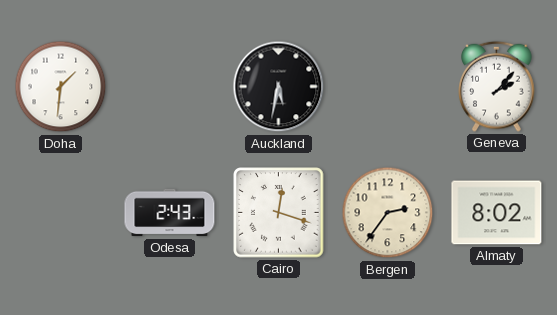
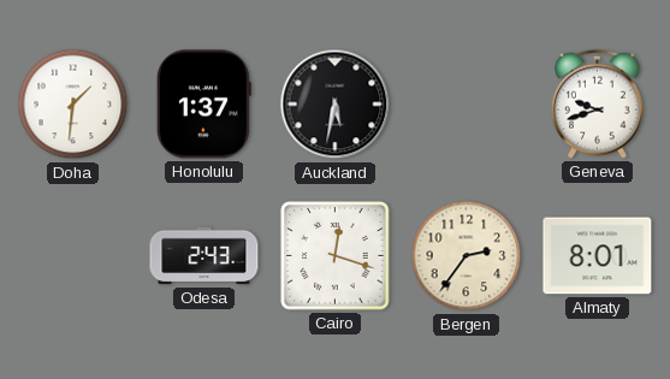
Honolulu: none -> 1:37 (203, 105)
Geneva: 2:07 -> 9:42 (598, 103)
Almaty: 8:02 -> 8:01 (598, 256)
